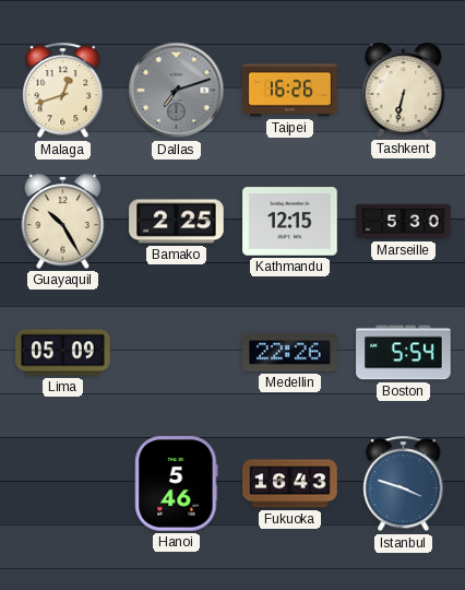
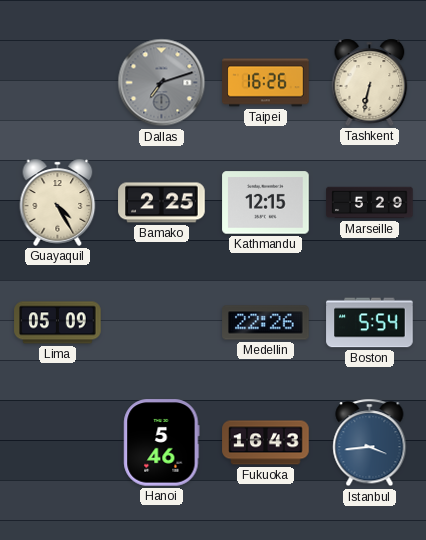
Malaga: 12:42 -> none (63, 91)
Guayaquil: 10:25 -> 4:25 (58, 202)
Marseille: 5:30 -> 5:29 (370, 203)
Istanbul: 3:48 -> 3:44 (370, 443)
